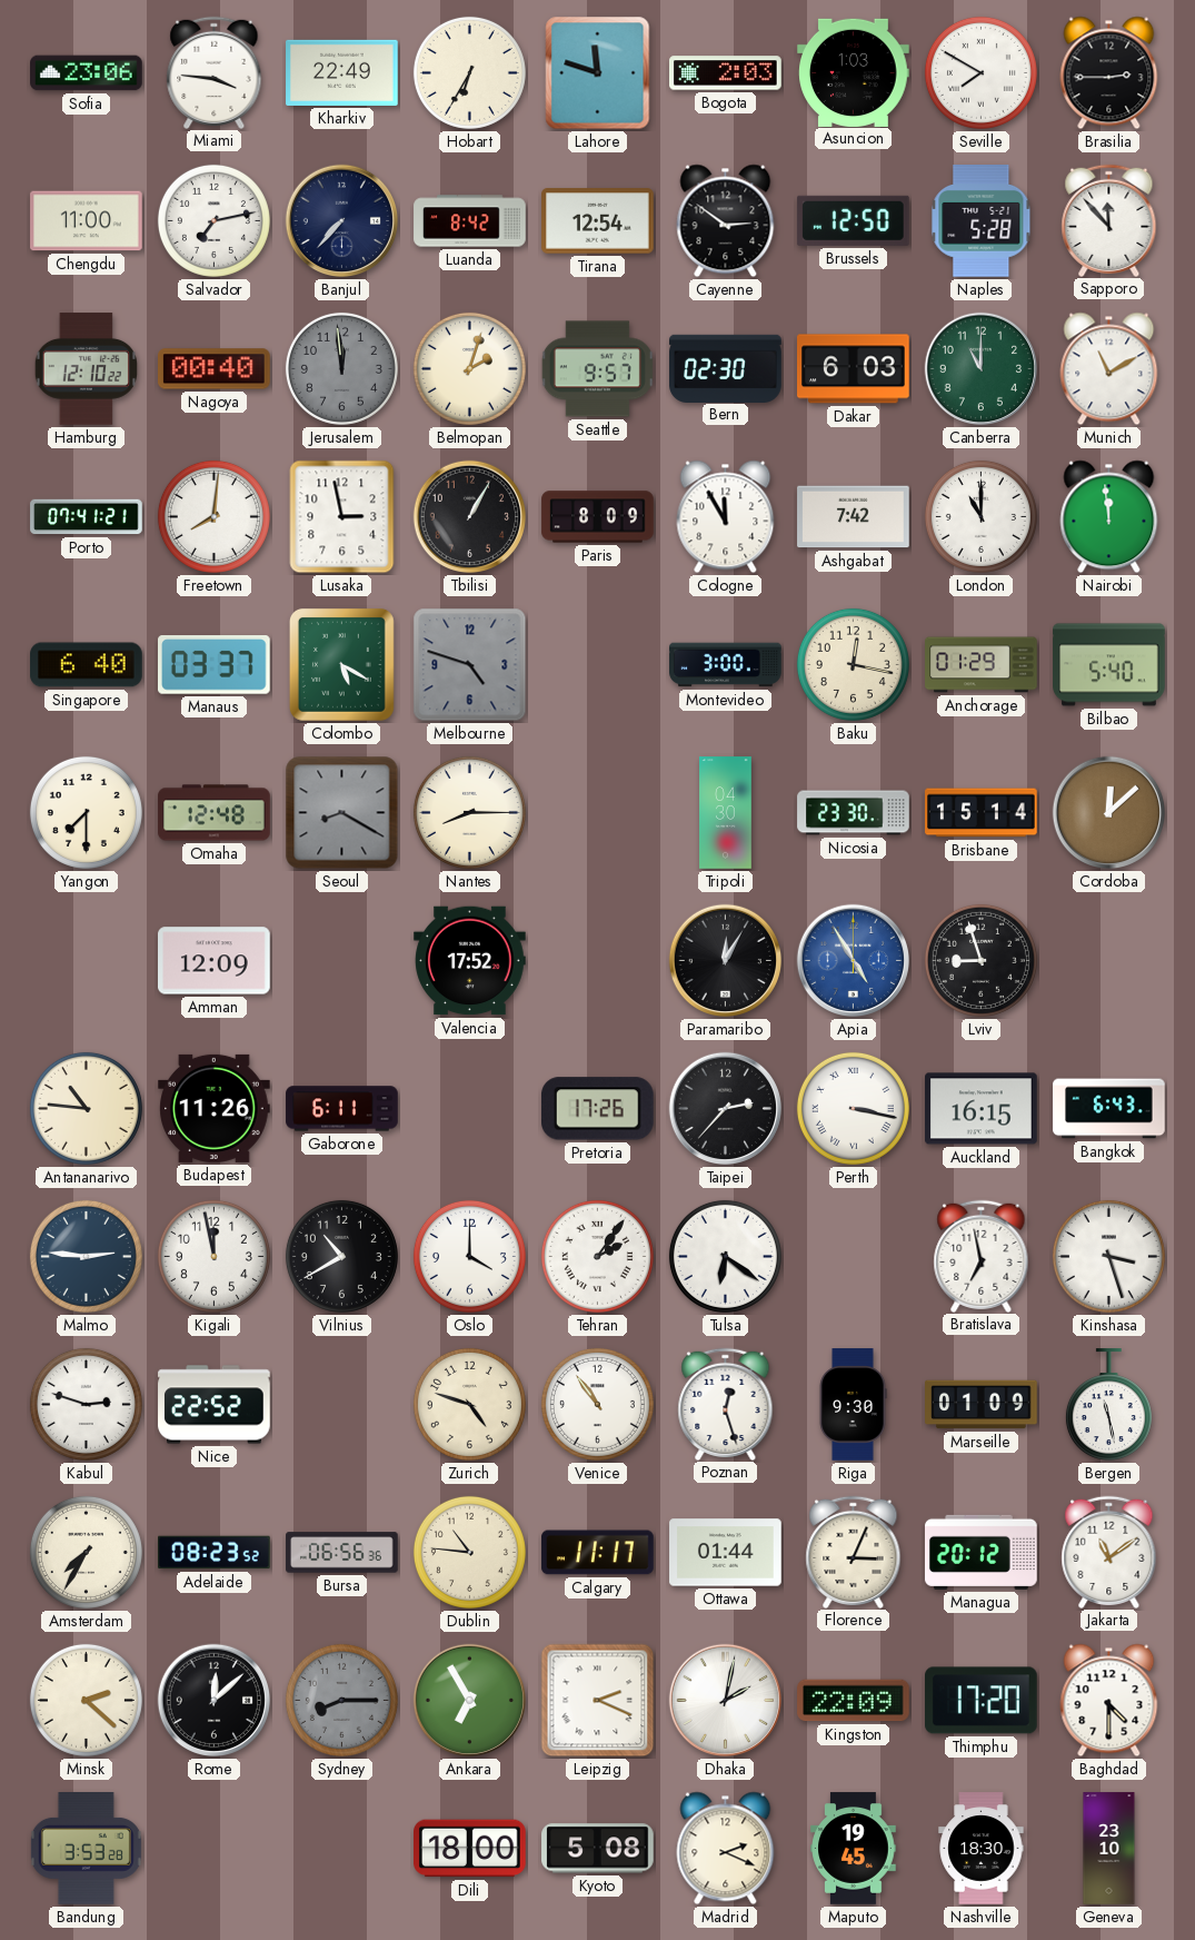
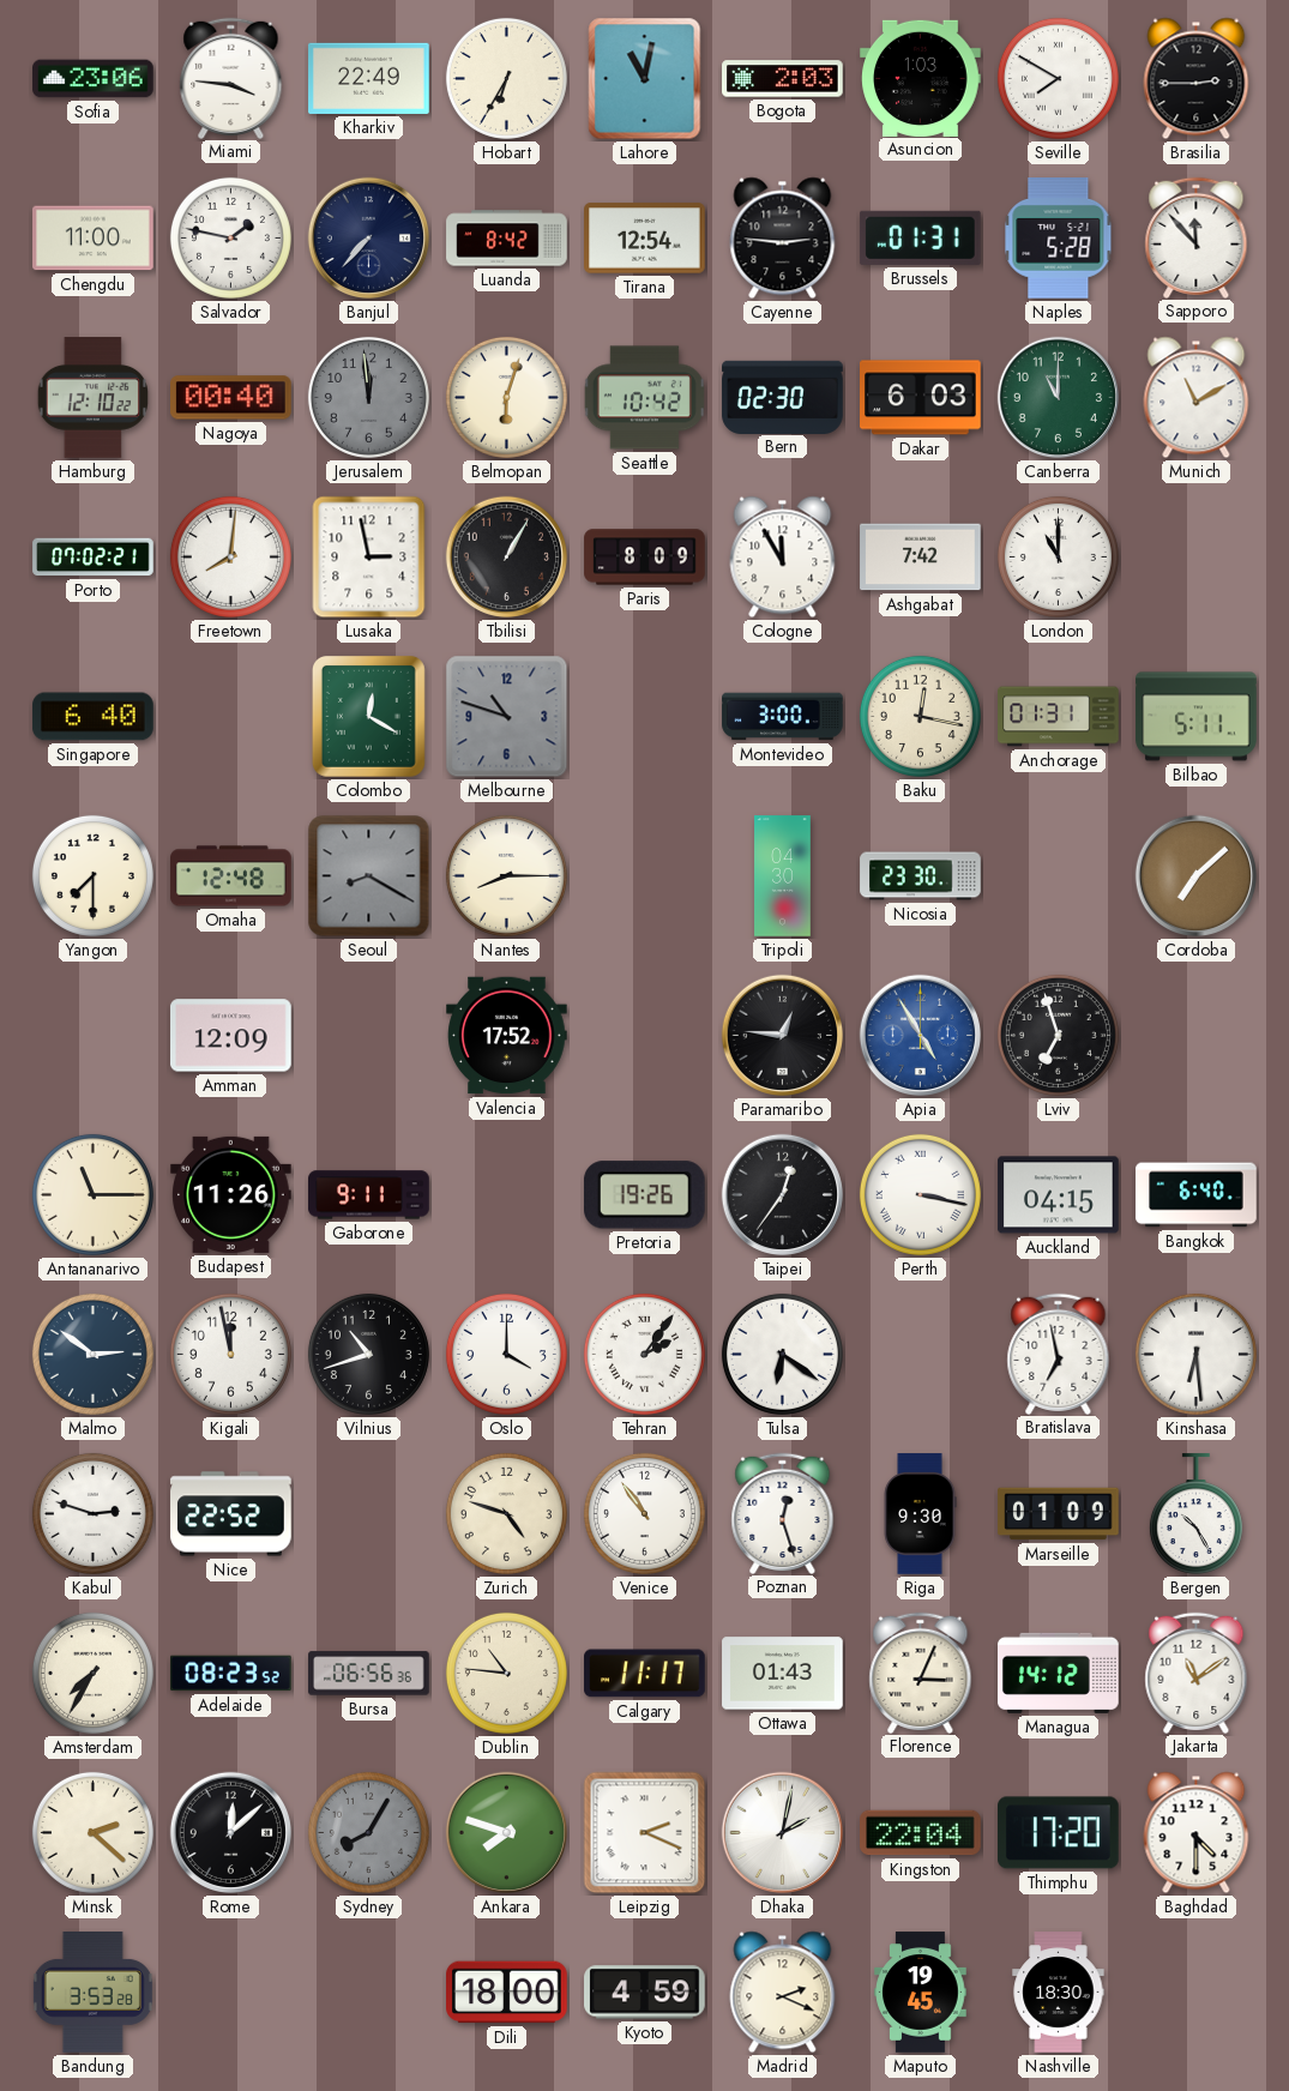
Lahore: 11:48 -> 11:02 (645, 79)
Salvador: 7:13 -> 1:47 (230, 237)
Cayenne: 2:51 -> 2:46 (783, 239)
Brussels: 12:50 -> 01:31 (920, 237)
Belmopan: 2:03 -> 6:03 (506, 397)
Seattle: 9:57 -> 10:42 (644, 398)
Porto: 07:41 -> 07:02 (94, 558)
Nairobi: 11:59 -> none (1109, 517)
Manaus: 03:37 -> none (215, 665)
Colombo: 5:20 -> 12:20 (368, 716)
Melbourne: 4:48 -> 10:48 (507, 717)
Anchorage: 01:29 -> 01:31 (1059, 717)
Bilbao: 5:40 -> 5:11 (1197, 717)
Brisbane: 15:14 -> none (982, 813)
Cordoba: 12:08 -> 7:08 (1197, 876)
Paramaribo: 12:05 -> 12:46 (783, 1036)
Lviv: 8:57 -> 6:57 (1058, 1035)
Antananarivo: 10:46 -> 11:15 (92, 1194)
Gaborone: 6:11 -> 9:11 (369, 1195)
Pretoria: 17:26 -> 19:26 (644, 1195)
Taipei: 2:37 -> 12:36 (783, 1195)
Auckland: 16:15 -> 04:15 (1059, 1195)
Bangkok: 6:43 -> 6:40 (1197, 1195)
Malmo: 2:46 -> 2:51 (92, 1354)
Vilnius: 10:40 -> 10:42 (368, 1354)
Kinshasa: 3:27 -> 6:29 (1195, 1354)
Bergen: 11:28 -> 10:25 (1195, 1514)
Ottawa: 01:44 -> 01:43 (783, 1674)
Managua: 20:12 -> 14:12 (1059, 1673)
Sydney: 8:15 -> 8:05 (368, 1832)
Ankara: 6:55 -> 7:48 (507, 1833)
Kingston: 22:09 -> 22:04 (921, 1833)
Kyoto: 5:08 -> 4:59 (645, 1993)
Geneva: 23:10 -> none (1109, 1849)
